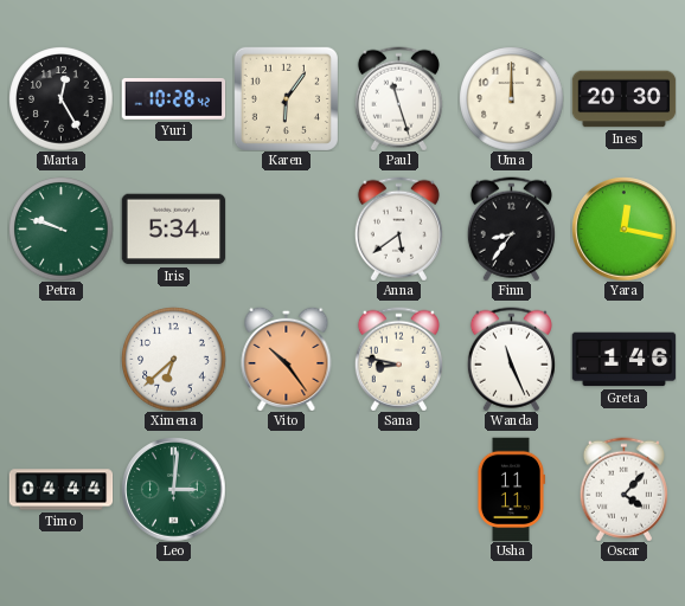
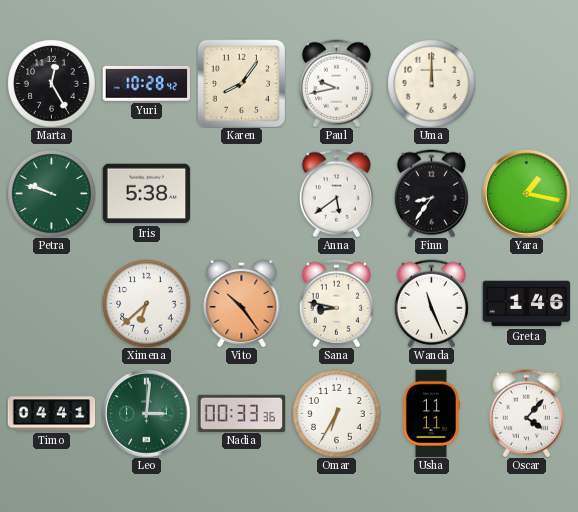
Karen: 6:06 -> 8:06 (241, 83)
Paul: 11:27 -> 9:43 (336, 83)
Ines: 20:30 -> none (623, 99)
Iris: 5:34 -> 5:38 (146, 194)
Yara: 12:17 -> 1:17 (526, 193)
Timo: 04:44 -> 04:41 (51, 414)
Nadia: none -> 00:33 (241, 413)
Omar: none -> 6:35 (336, 413)
